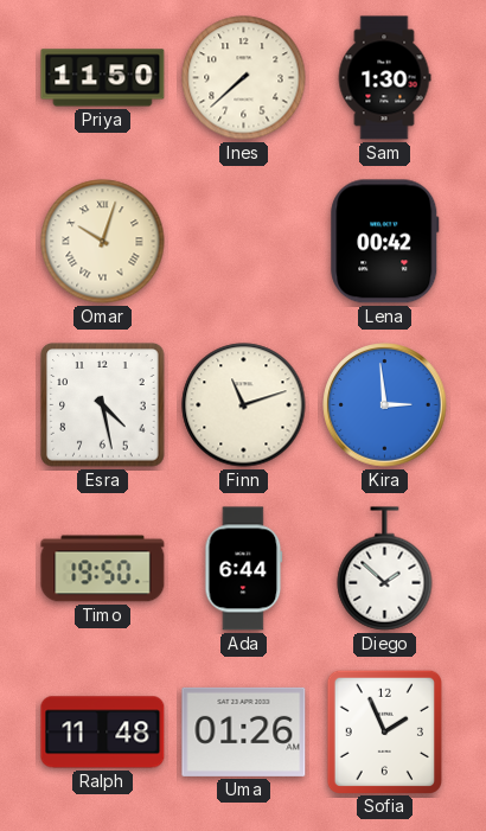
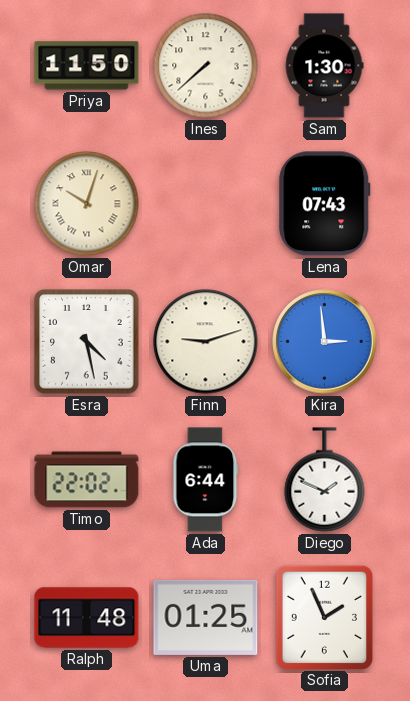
Lena: 00:42 -> 07:43 (325, 204)
Finn: 11:12 -> 9:12 (206, 342)
Timo: 19:50 -> 22:02 (87, 480)
Diego: 1:52 -> 1:49 (325, 480)
Uma: 01:26 -> 01:25 (206, 617)
